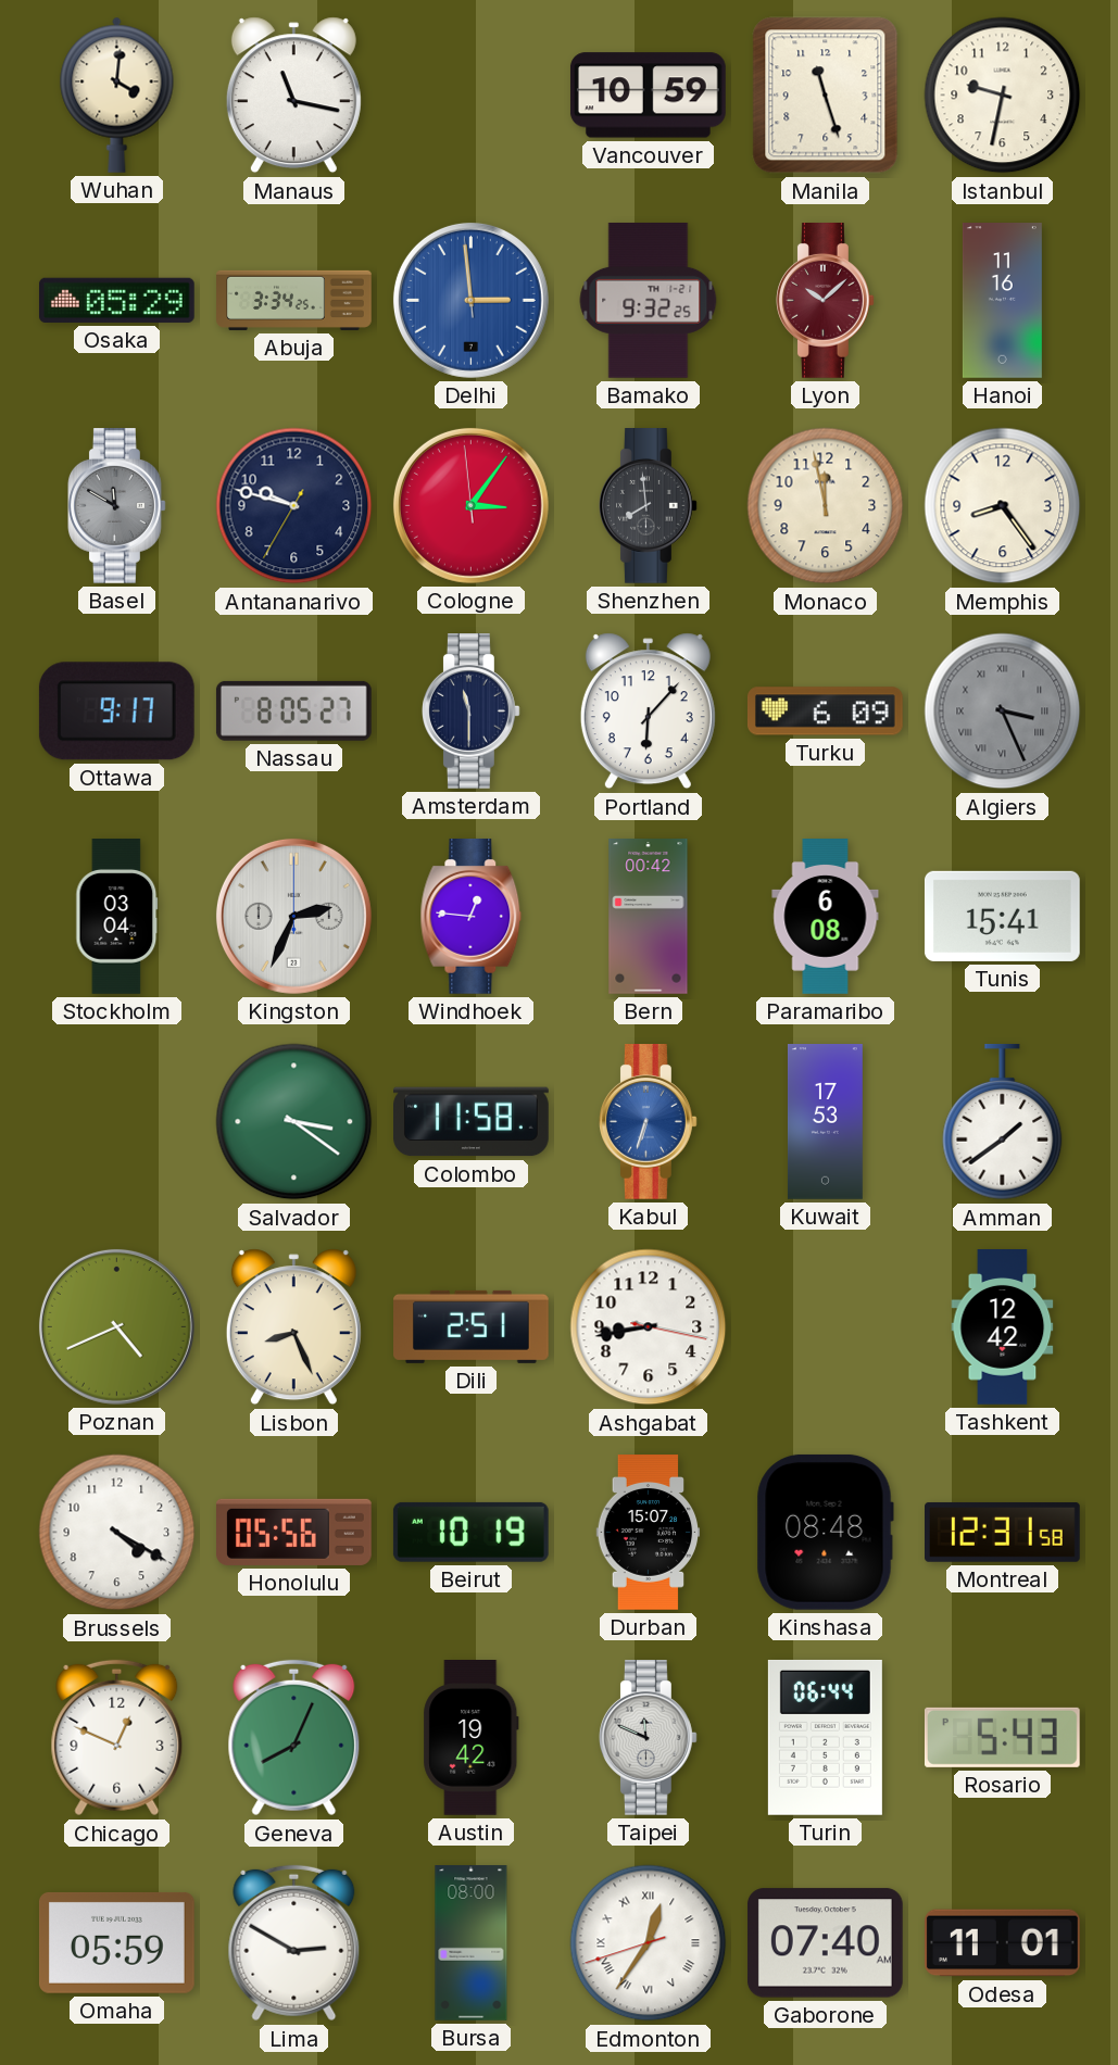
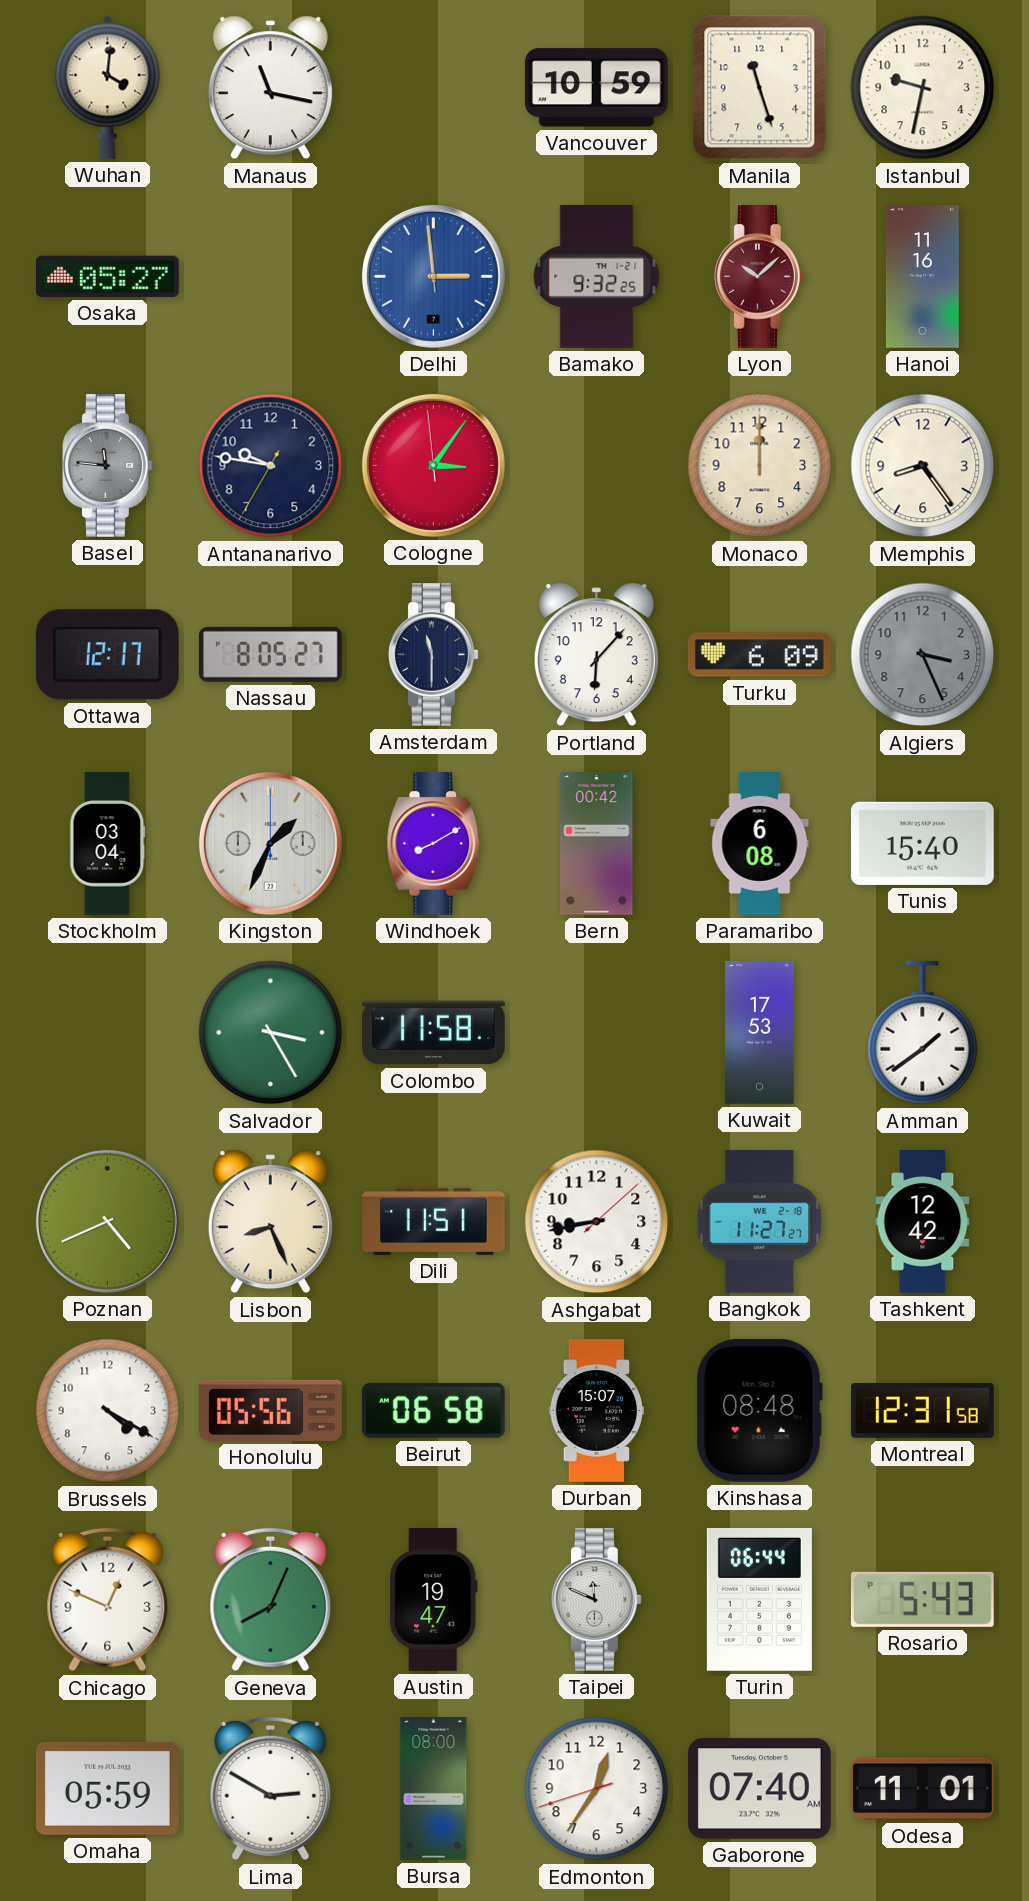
Osaka: 05:29 -> 05:27 (107, 276)
Abuja: 3:34 -> none (294, 300)
Basel: 11:50 -> 11:46 (108, 466)
Antananarivo: 9:47 -> 9:46 (271, 466)
Shenzhen: 7:59 -> none (649, 506)
Monaco: 11:58 -> 12:00 (760, 466)
Ottawa: 9:17 -> 12:17 (107, 655)
Algiers numerals: Roman -> Arabic (923, 655)
Kingston: 2:34 -> 1:34 (270, 843)
Windhoek: 12:46 -> 8:10 (434, 844)
Tunis: 15:41 -> 15:40 (922, 843)
Salvador: 3:21 -> 3:25 (271, 1033)
Kabul: 6:33 -> none (649, 1122)
Dili: 2:51 -> 11:51 (434, 1221)
Ashgabat: 8:43:17 -> 8:43:08 (597, 1222)
Bangkok: none -> 11:27 (760, 1222)
Beirut: 10:19 -> 06:58 (433, 1410)
Austin: 19:42 -> 19:47 (434, 1600)
Edmonton numerals: Roman -> Arabic (597, 1789)
